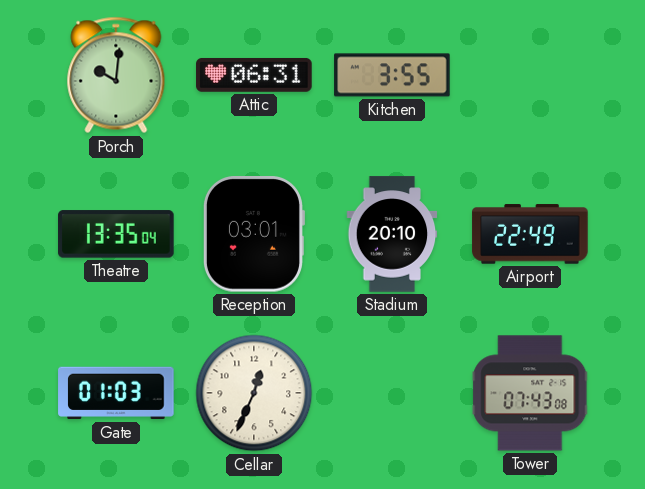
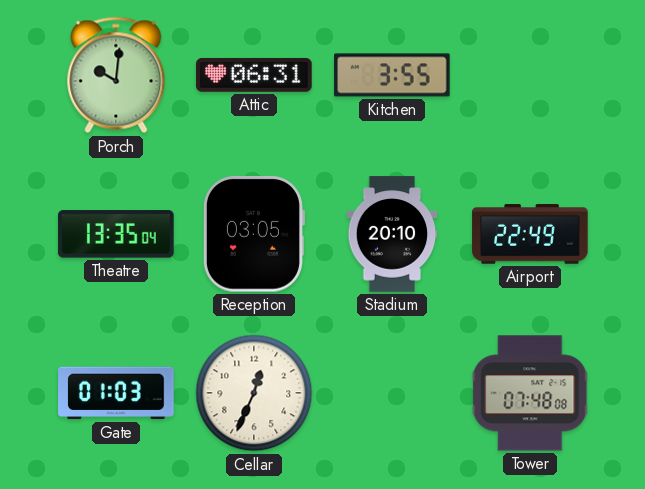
Reception: 03:01 -> 03:05 (253, 235)
Tower: 07:43 -> 07:48 (530, 393)
